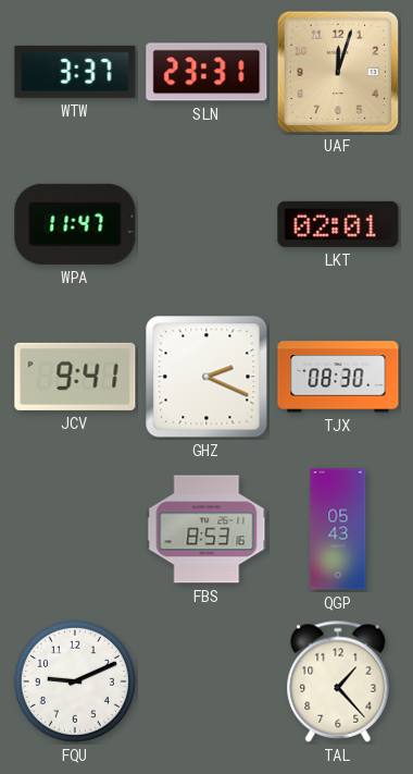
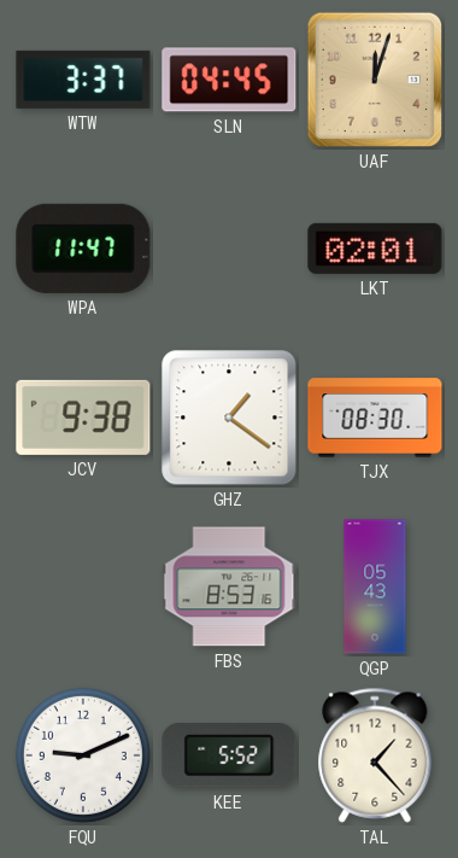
SLN: 23:31 -> 04:45 (229, 80)
JCV: 9:41 -> 9:38 (83, 418)
GHZ: 2:19 -> 1:21 (229, 418)
KEE: none -> 5:52 (229, 755)
